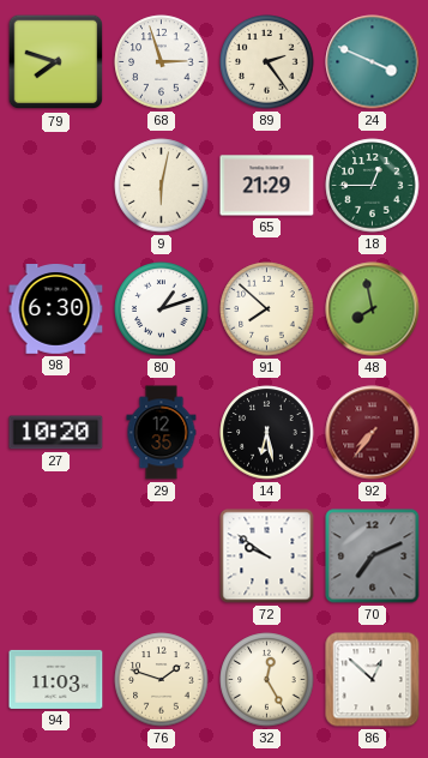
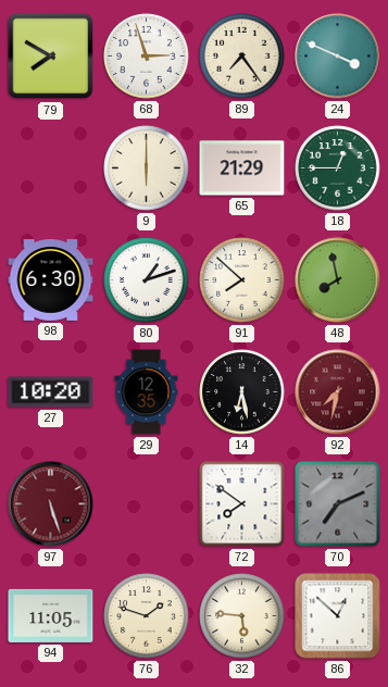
79: 7:48 -> 7:50 (51, 57)
89: 2:24 -> 7:24 (242, 57)
9: 6:02 -> 6:00 (147, 168)
92: 7:36 -> 7:32 (338, 392)
97: none -> 5:27 (51, 504)
72: 9:51 -> 7:51 (242, 504)
94: 11:03 -> 11:05 (51, 615)
32: 12:25 -> 5:46 (242, 616)
